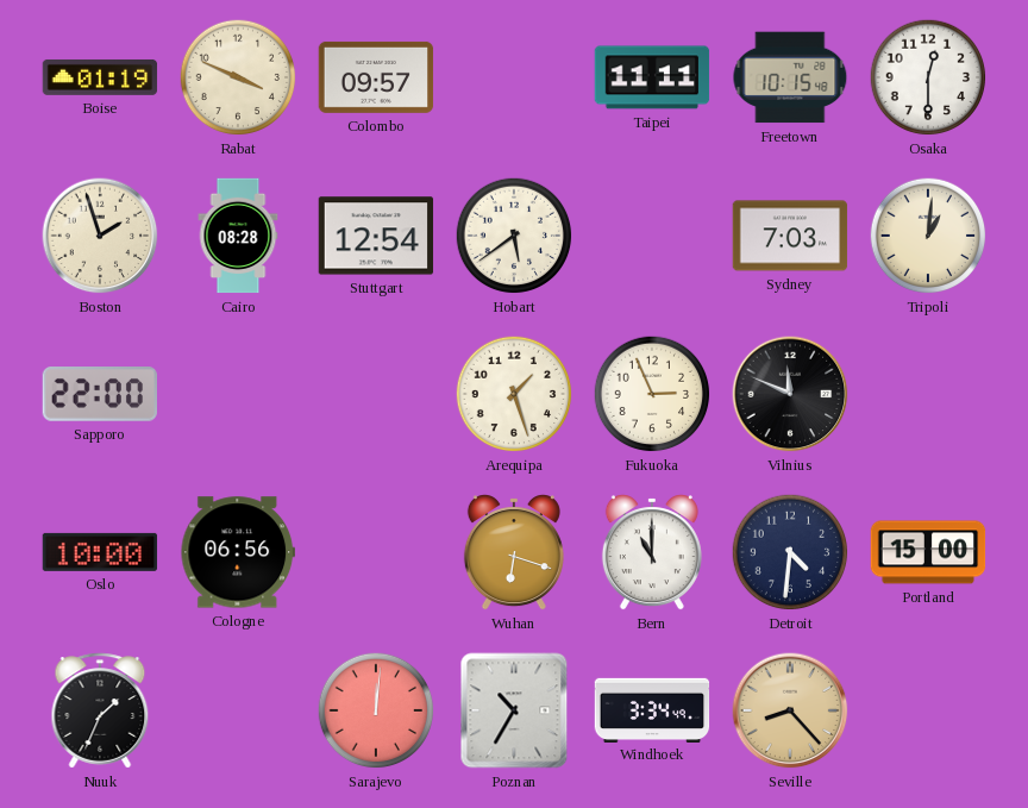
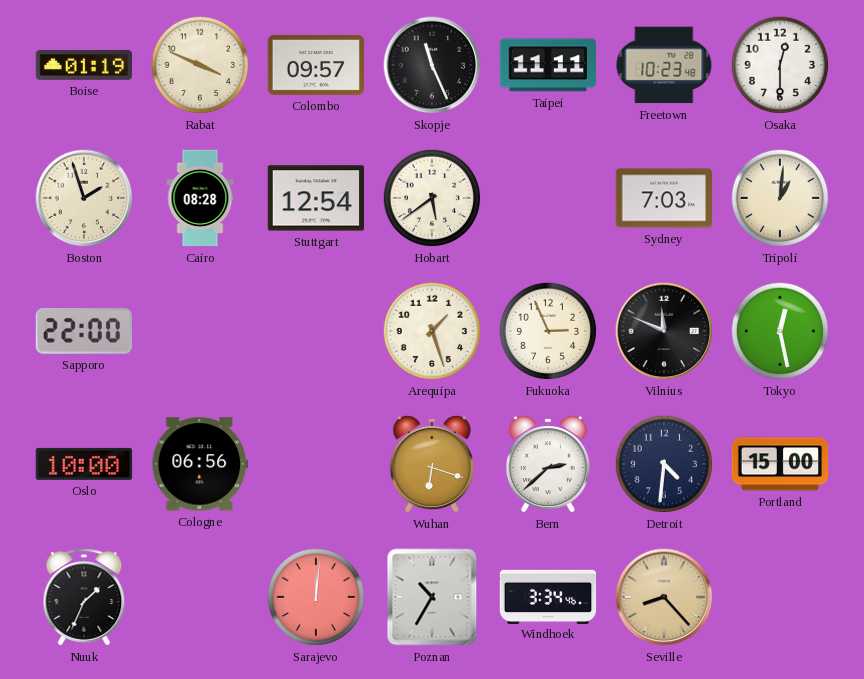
Skopje: none -> 11:26 (432, 65)
Freetown: 10:15 -> 10:23 (664, 65)
Tokyo: none -> 12:28 (780, 331)
Bern: 11:00 -> 2:38 (548, 464)
Windhoek: 3:34:49 -> 3:34:46 (548, 596)
